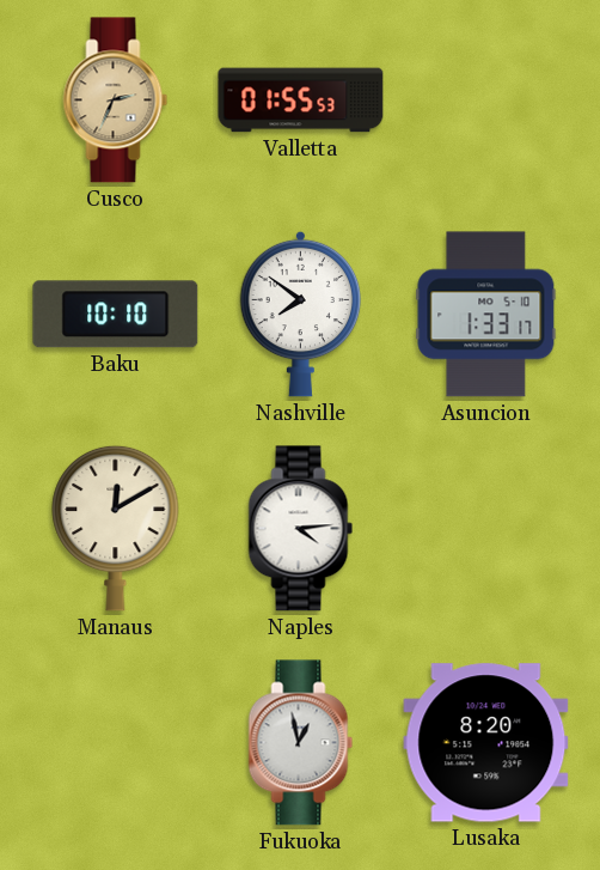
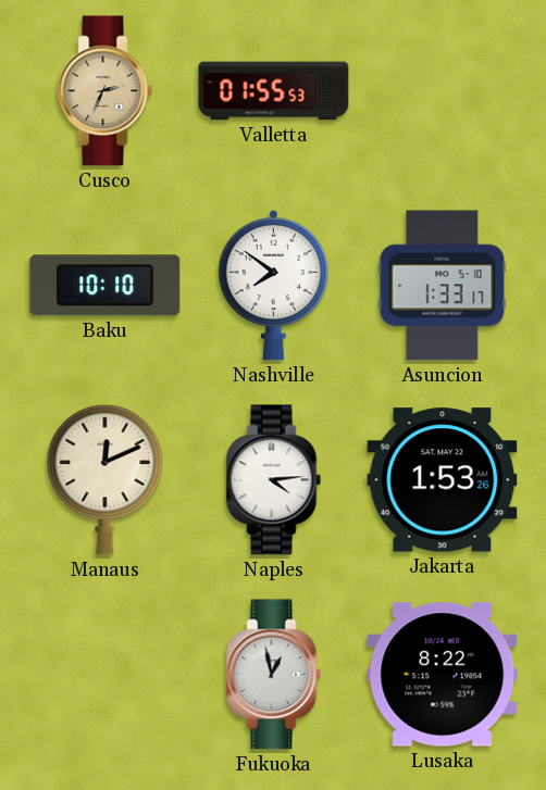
Manaus: 12:10 -> 12:11 (106, 479)
Jakarta: none -> 1:53 (443, 480)
Lusaka: 8:20 -> 8:22 (443, 675)
